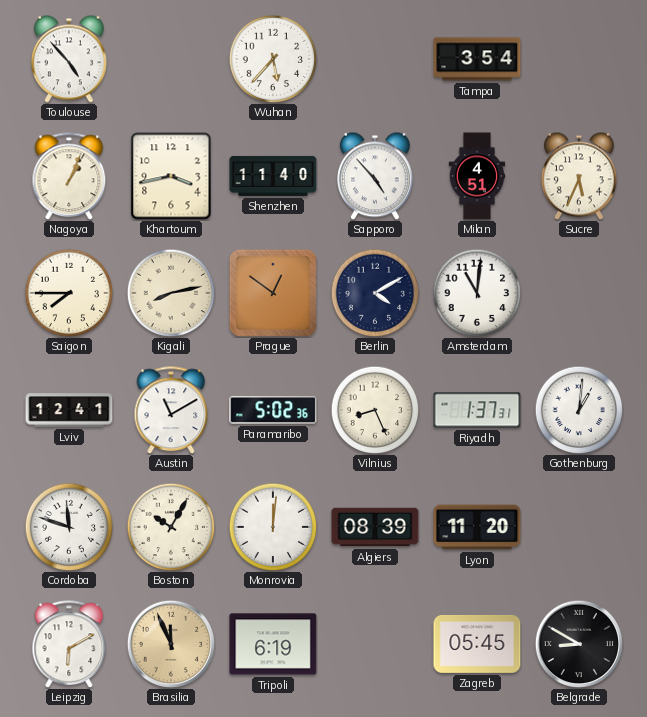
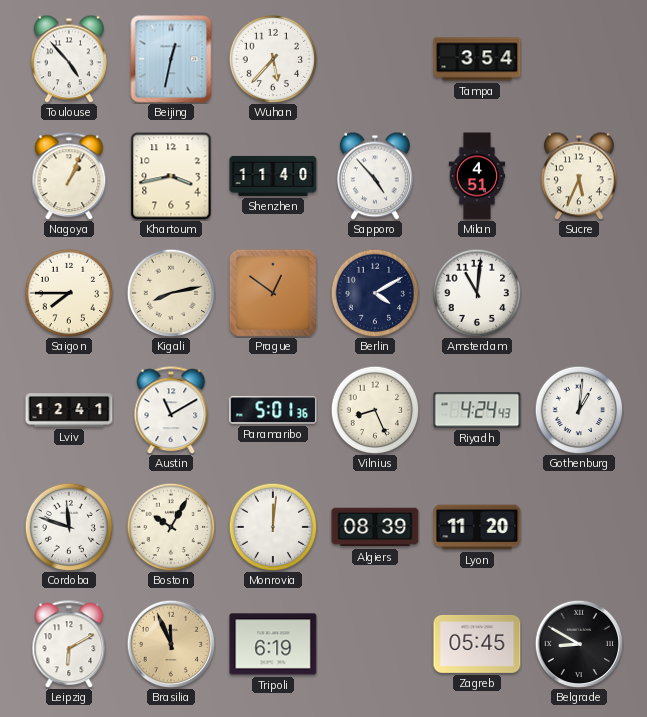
Beijing: none -> 12:32 (171, 59)
Paramaribo: 5:02 -> 5:01 (273, 410)
Riyadh: 1:37 -> 4:24 (477, 410)
